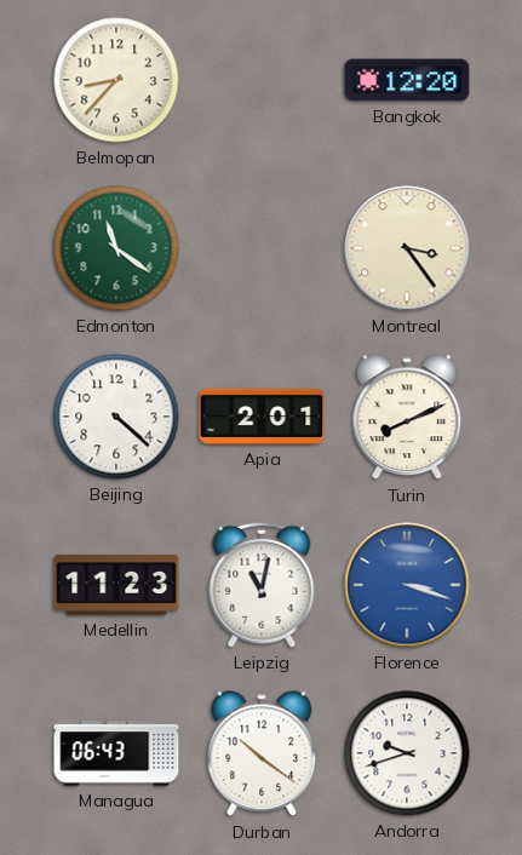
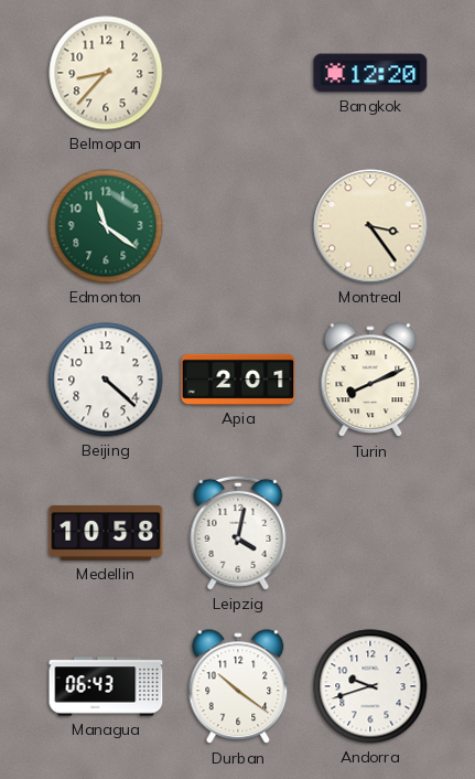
Medellin: 11:23 -> 10:58 (106, 533)
Leipzig: 11:02 -> 4:02 (238, 533)
Florence: 3:18 -> none (407, 585)
